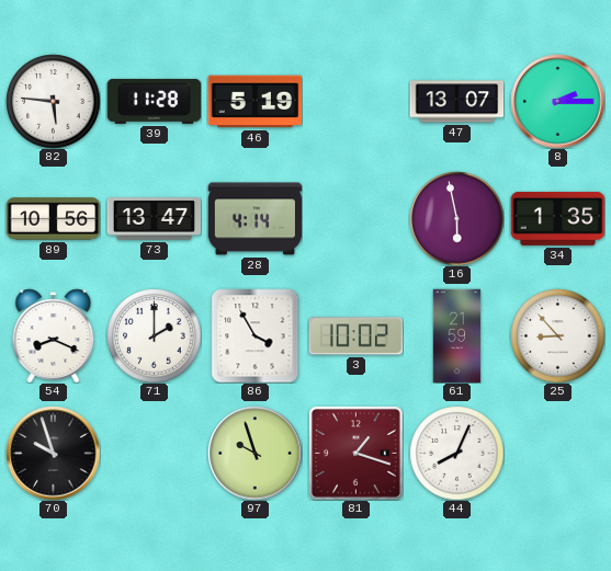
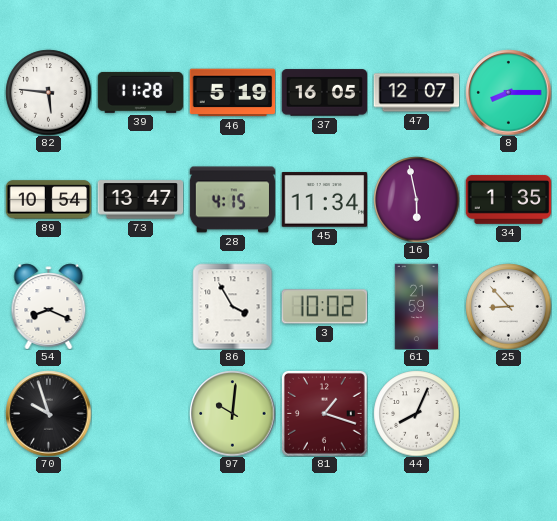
37: none -> 16:05 (324, 93)
47: 13:07 -> 12:07 (416, 93)
8: 2:15 -> 8:15 (508, 92)
89: 10:56 -> 10:54 (48, 200)
28: 4:14 -> 4:15 (232, 200)
45: none -> 11:34 (324, 200)
71: 2:00 -> none (154, 335)
97: 9:57 -> 10:01 (232, 413)
